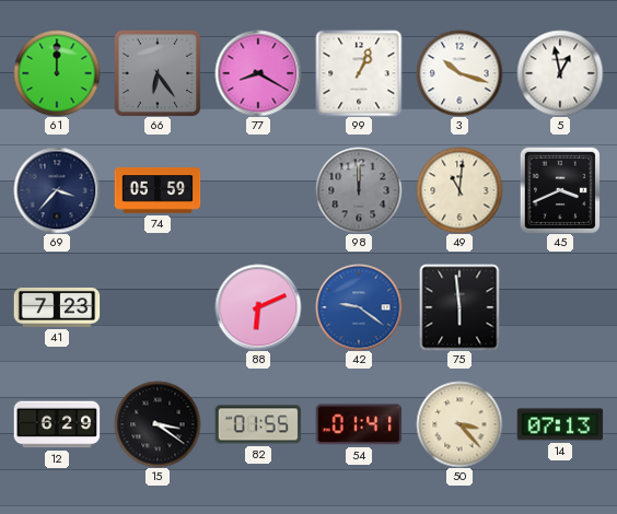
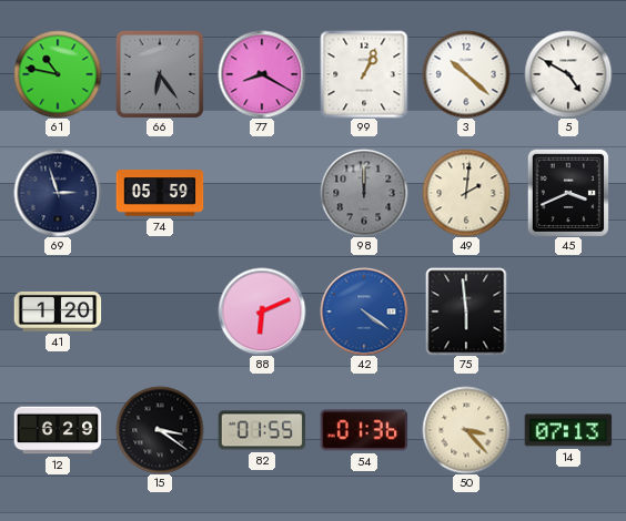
61: 12:00 -> 10:47 (58, 74)
3: 10:18 -> 10:22 (466, 74)
5: 12:58 -> 4:50 (568, 74)
69: 3:37 -> 2:57 (58, 193)
49: 11:01 -> 2:01 (466, 193)
41: 7:23 -> 1:20 (58, 311)
42: 9:21 -> 4:21 (364, 311)
54: 01:41 -> 01:36 (364, 430)
